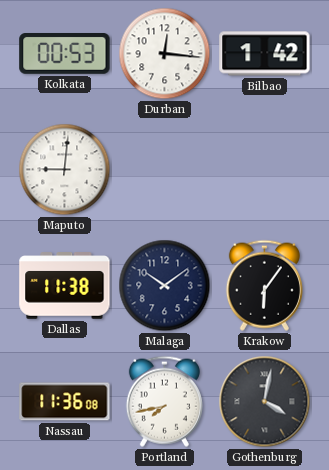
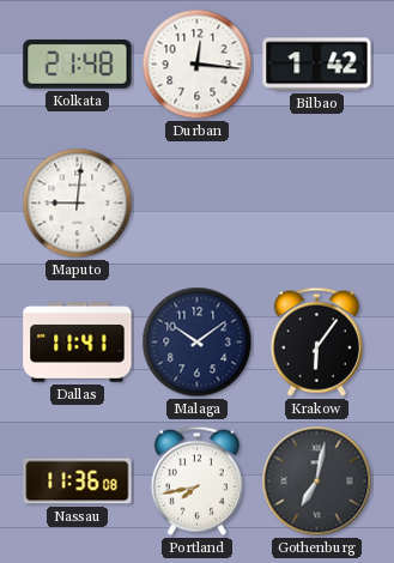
Kolkata: 00:53 -> 21:48 (78, 65)
Dallas: 11:38 -> 11:41 (78, 343)
Gothenburg: 4:02 -> 7:02 (317, 482)
